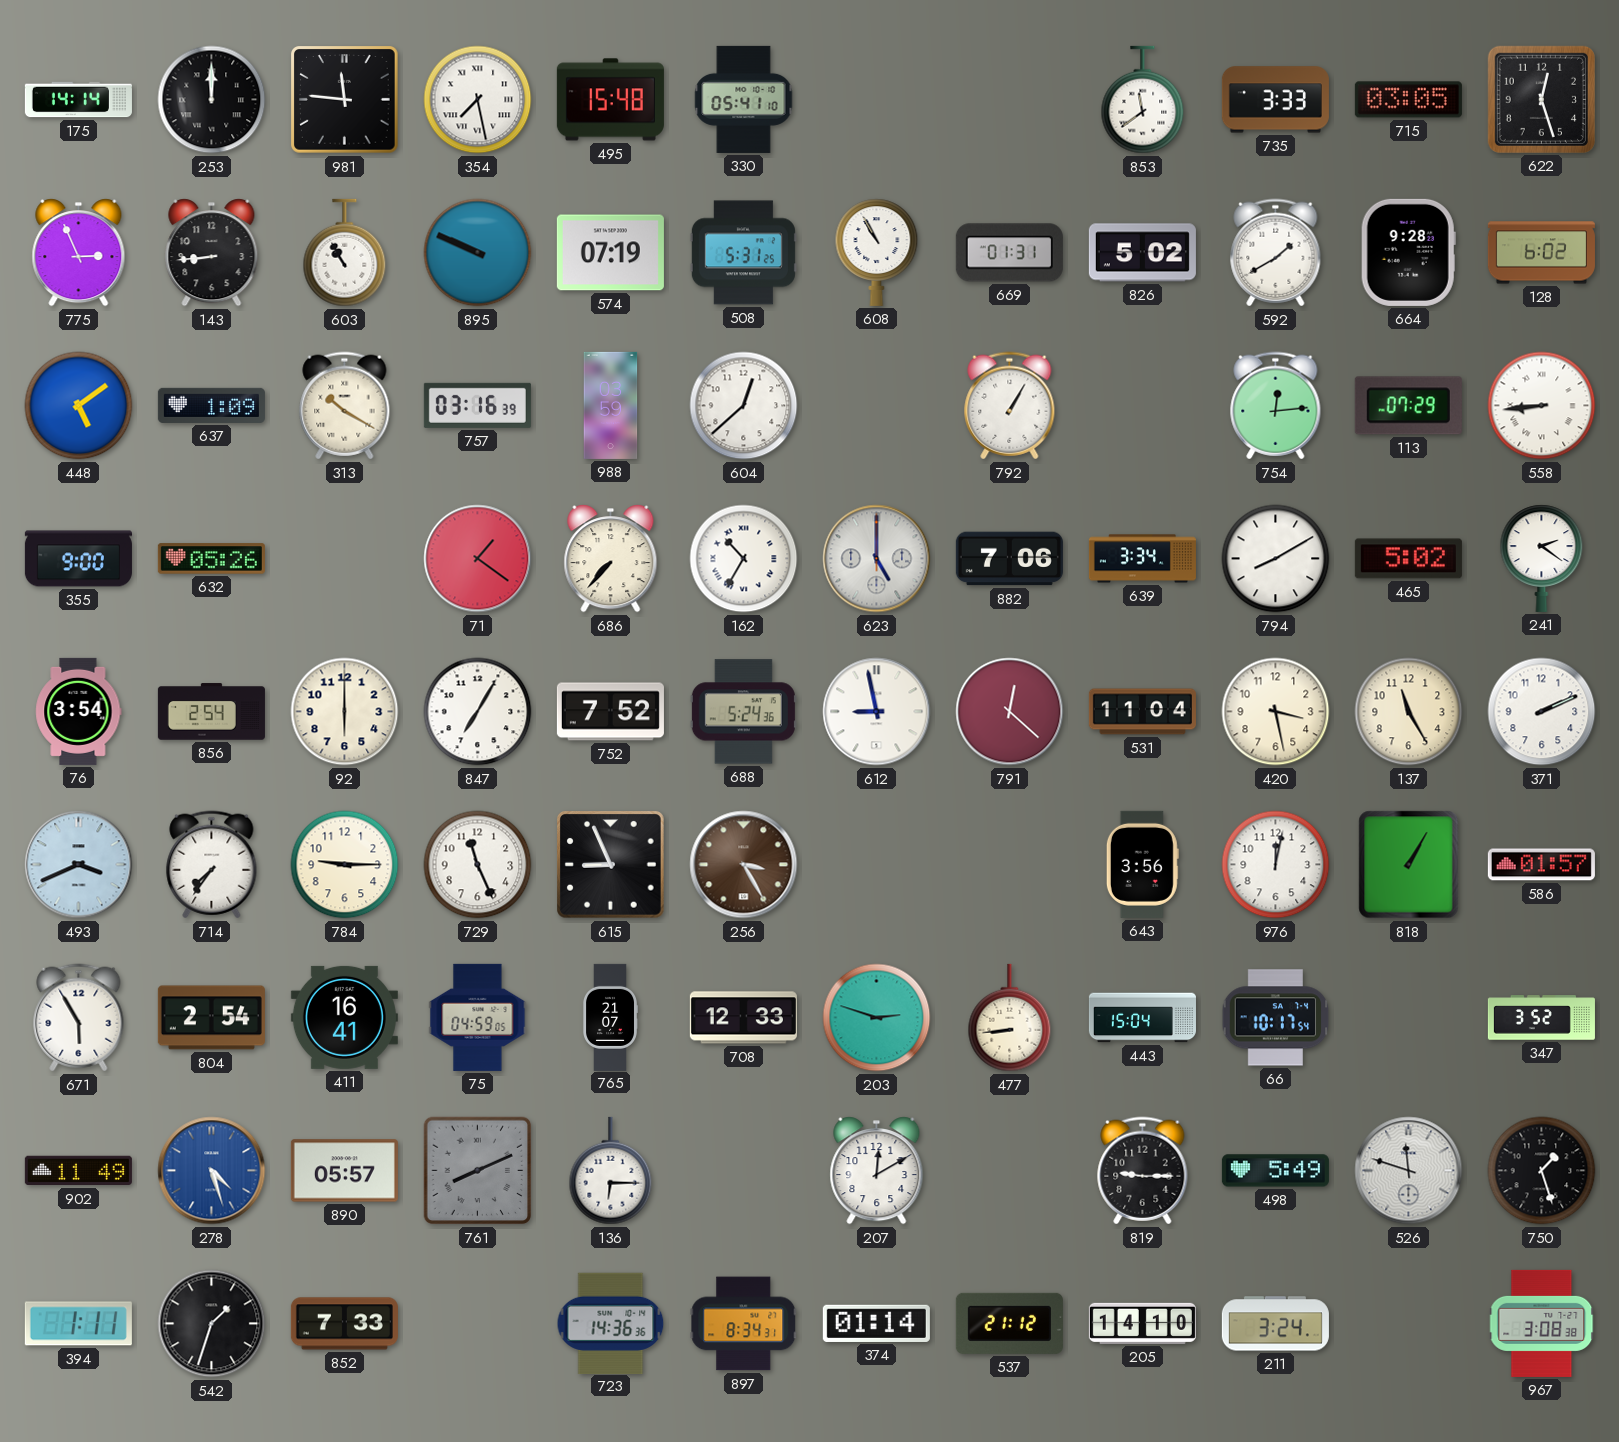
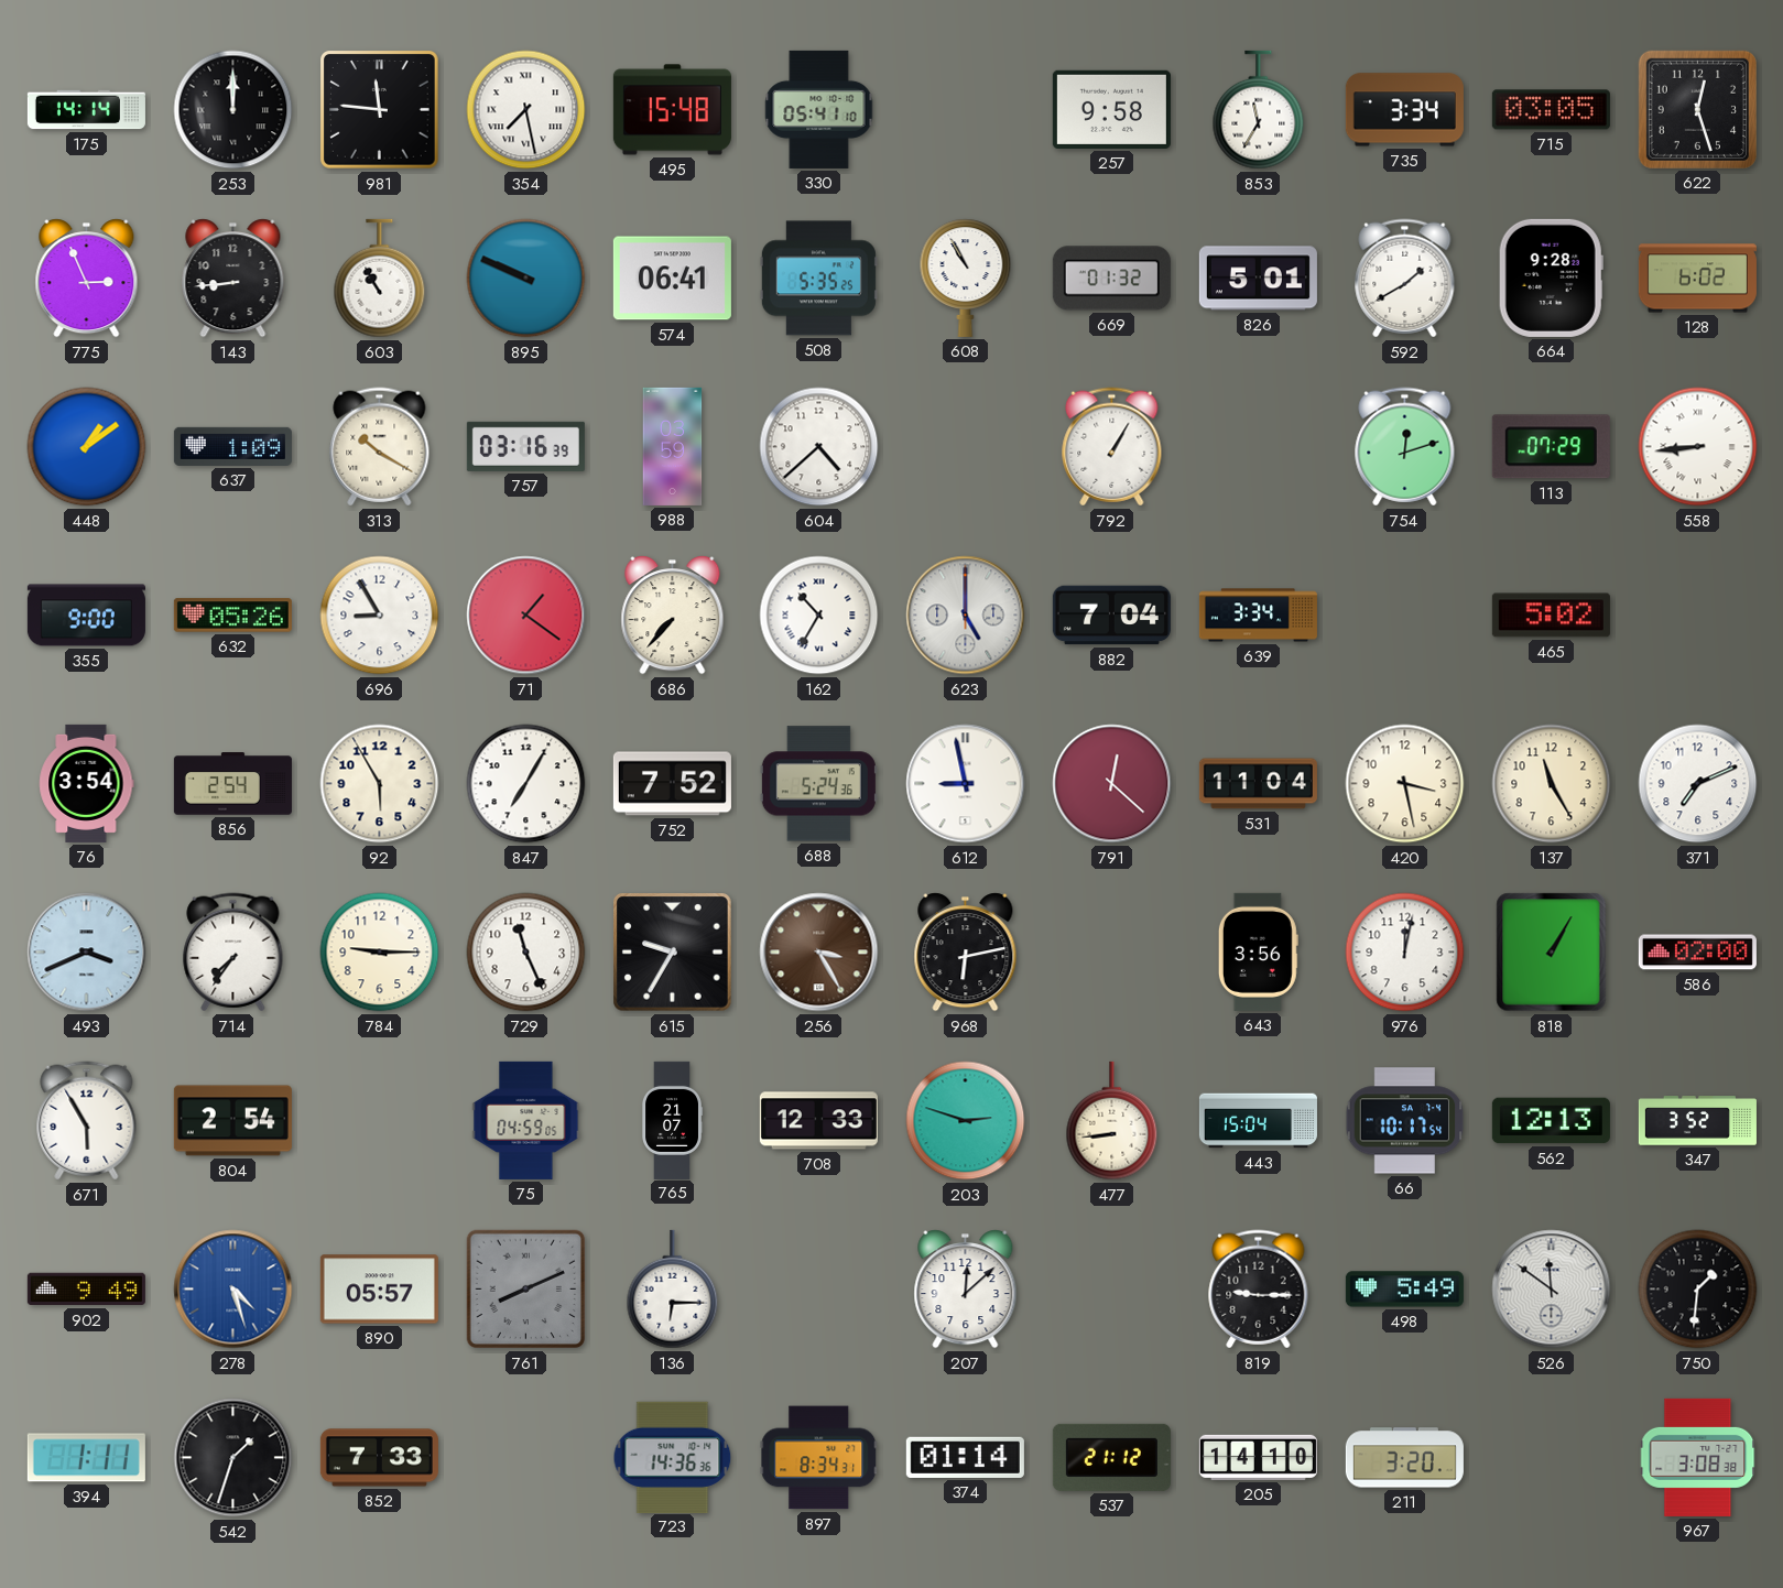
257: none -> 9:58 (1111, 109)
853: 11:39 -> 11:35 (1259, 110)
735: 3:33 -> 3:34 (1404, 110)
574: 07:19 -> 06:41 (672, 279)
508: 5:31 -> 5:35 (818, 279)
669: 01:31 -> 01:32 (1111, 279)
826: 5:02 -> 5:01 (1258, 279)
448: 5:09 -> 1:09 (87, 447)
604: 12:38 -> 4:38 (819, 447)
754: 12:14 -> 12:12 (1405, 447)
696: none -> 8:55 (380, 616)
882: 7:06 -> 7:04 (1111, 616)
794: 8:10 -> none (1276, 559)
241: 2:21 -> none (1542, 558)
92: 6:00 -> 5:55 (380, 784)
371: 2:11 -> 7:11 (1698, 784)
615: 8:56 -> 9:35 (673, 953)
968: none -> 6:13 (966, 953)
586: 01:57 -> 02:00 (1697, 953)
411: 16:41 -> none (344, 1017)
562: none -> 12:13 (1551, 1121)
902: 11:49 -> 9:49 (86, 1290)
207: 12:10 -> 12:08 (966, 1290)
526: 11:48 -> 11:51 (1552, 1290)
750: 1:27 -> 1:31 (1698, 1290)
211: 3:24 -> 3:20 (1404, 1458)
